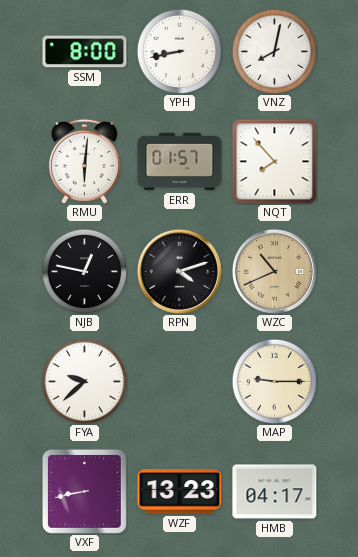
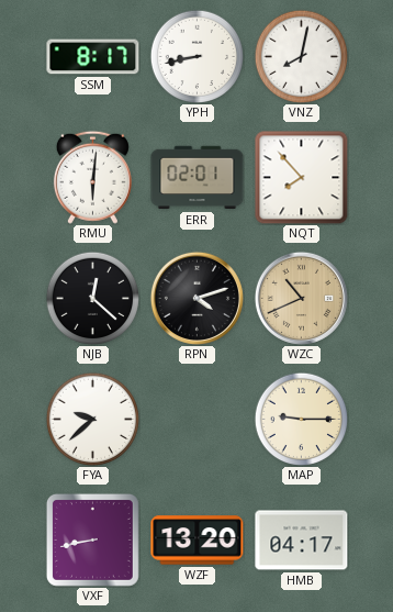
SSM: 8:00 -> 8:17 (93, 57)
ERR: 01:57 -> 02:01 (198, 178)
NJB: 12:47 -> 12:22 (92, 298)
WZF: 13:23 -> 13:20 (198, 541)
